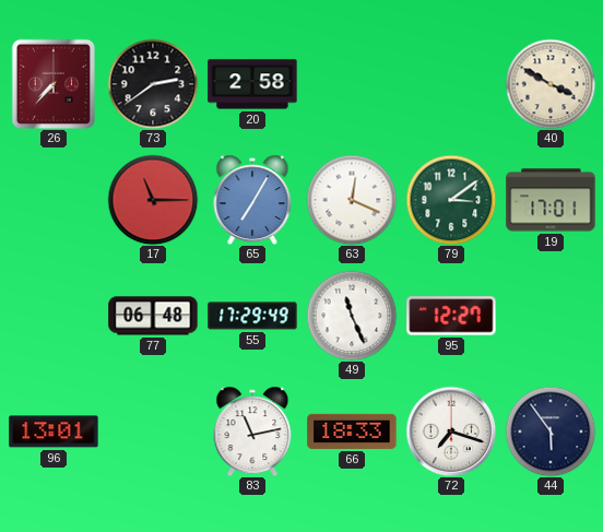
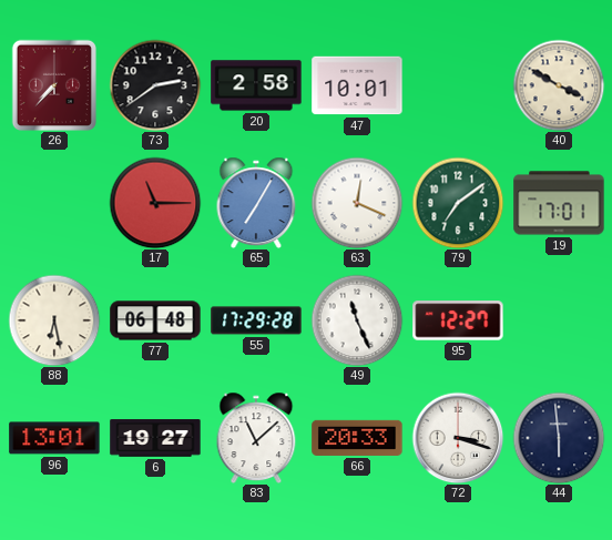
47: none -> 10:01 (357, 85)
79: 3:09 -> 7:09 (458, 203)
88: none -> 6:28 (54, 320)
55: 17:29:49 -> 17:29:28 (256, 320)
6: none -> 19:27 (155, 438)
83: 11:13 -> 11:08 (256, 438)
66: 18:33 -> 20:33 (357, 438)
72: 7:18 -> 3:18 (458, 438)
44: 5:54 -> 5:59 (559, 438)
